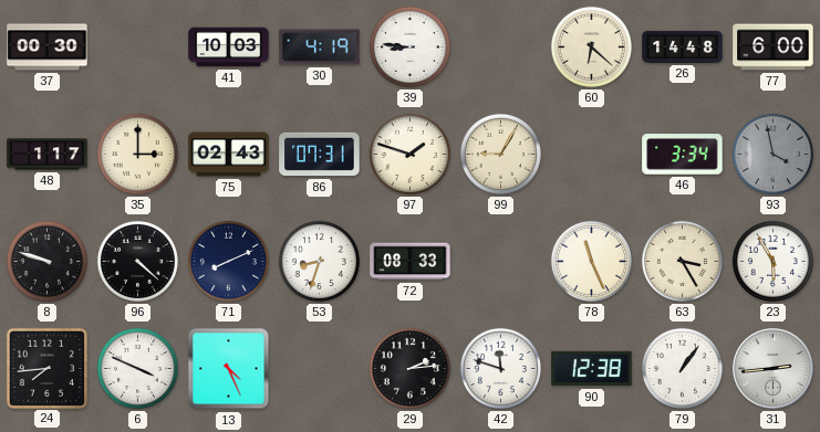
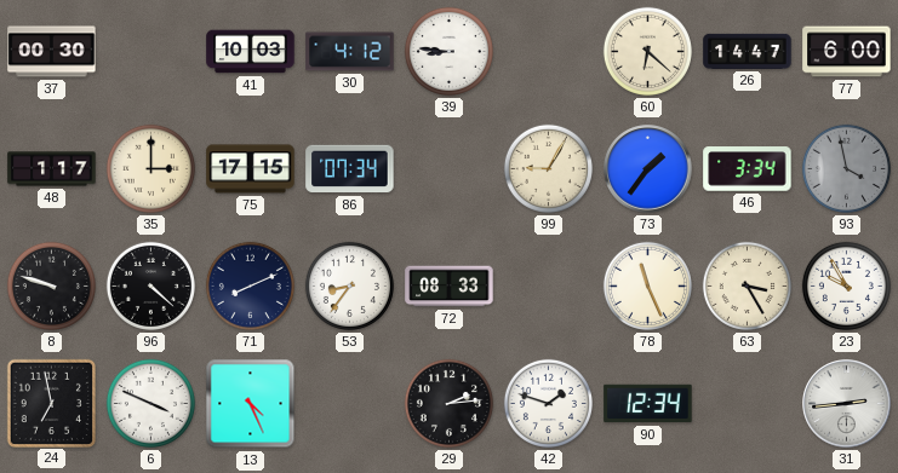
30: 4:19 -> 4:12 (350, 52)
26: 14:48 -> 14:47 (748, 51)
75: 02:43 -> 17:15 (251, 169)
86: 07:31 -> 07:34 (350, 169)
97: 1:48 -> none (409, 154)
73: none -> 1:36 (648, 169)
53: 8:33 -> 8:36 (349, 285)
23: 5:55 -> 9:55 (846, 285)
24: 7:44 -> 6:58 (51, 403)
42: 11:48 -> 1:48 (548, 403)
90: 12:38 -> 12:34 (648, 404)
79: 1:06 -> none (682, 368)
